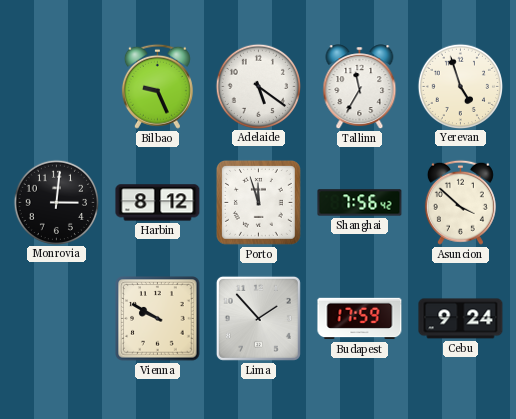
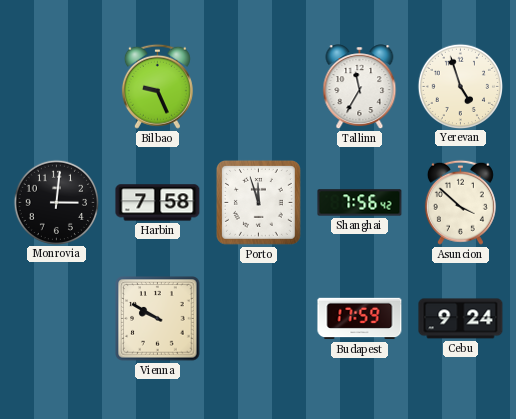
Adelaide: 5:21 -> none (258, 86)
Harbin: 8:12 -> 7:58 (158, 203)
Lima: 1:53 -> none (258, 318)
